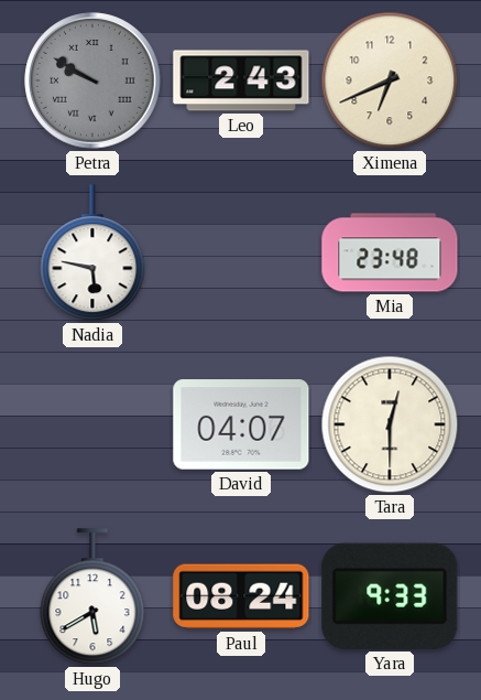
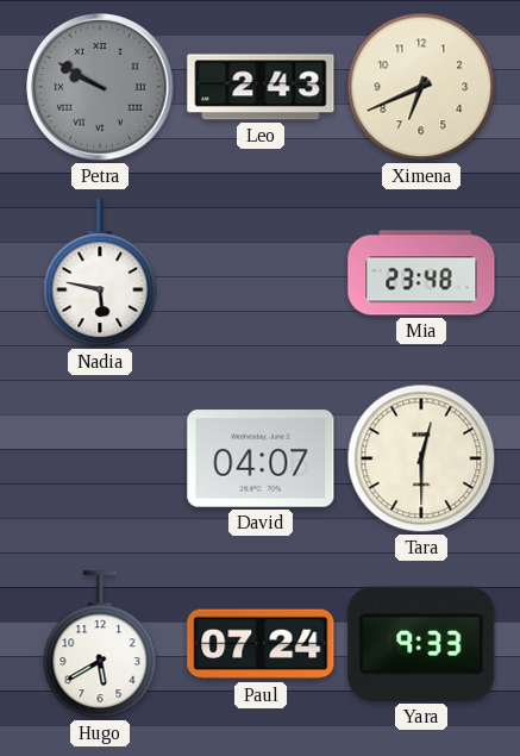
Paul: 08:24 -> 07:24 (261, 644)
